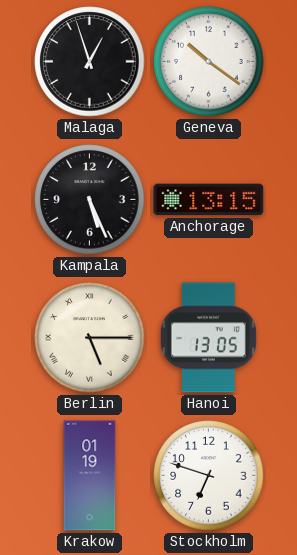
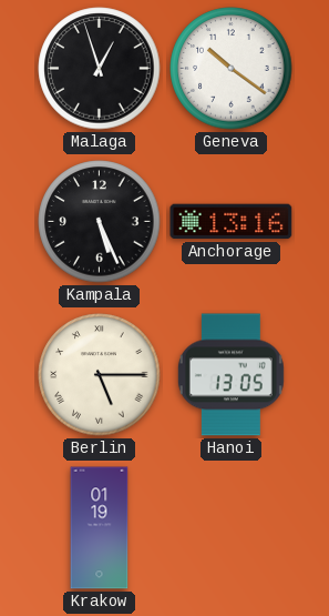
Anchorage: 13:15 -> 13:16 (232, 222)
Stockholm: 6:48 -> none (209, 476)
